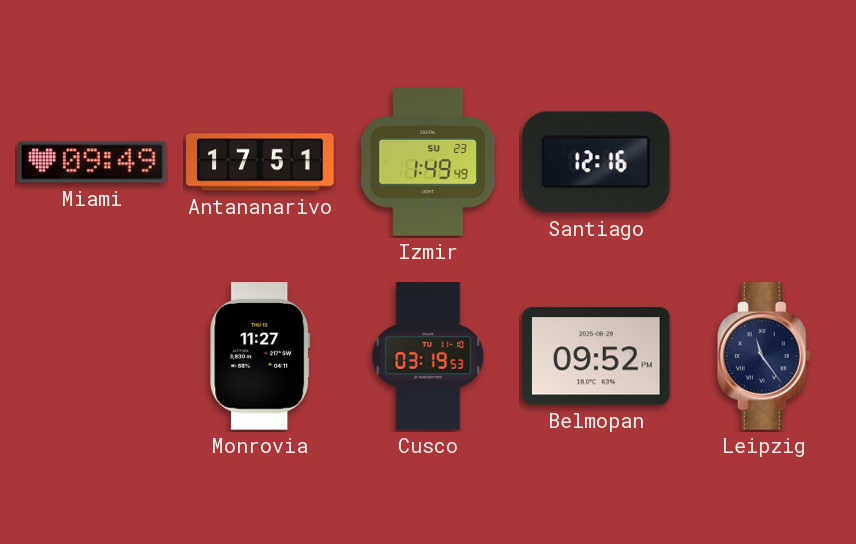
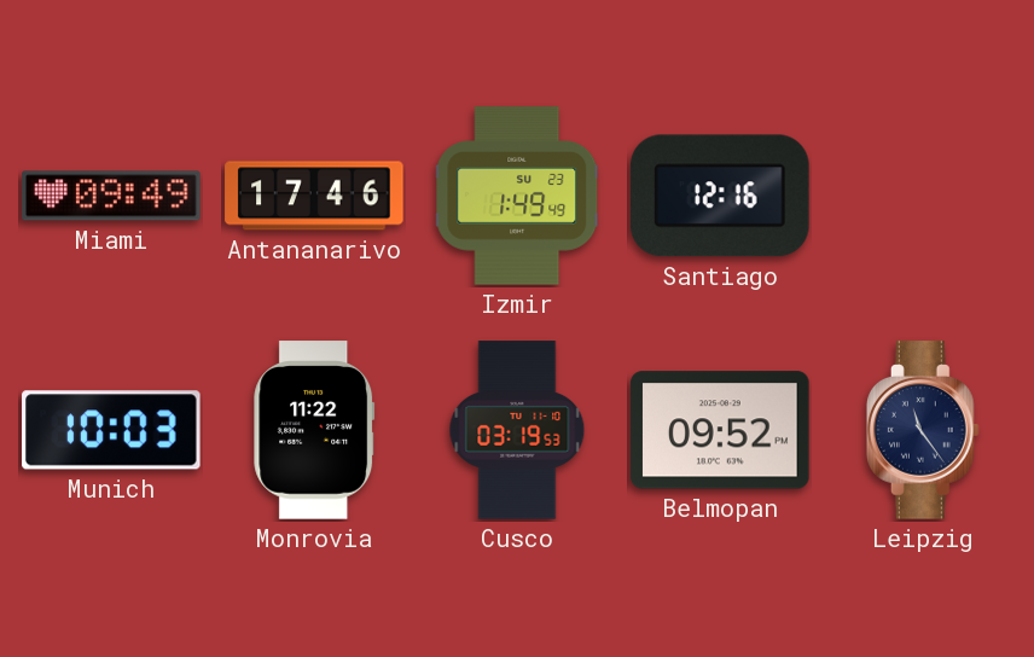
Antananarivo: 17:51 -> 17:46 (314, 196)
Munich: none -> 10:03 (111, 430)
Monrovia: 11:27 -> 11:22 (314, 430)
